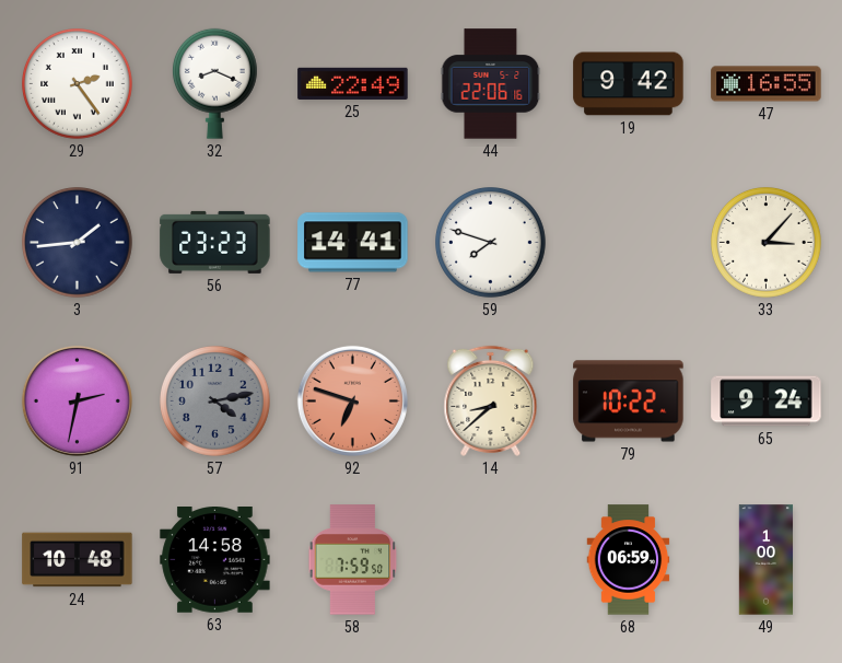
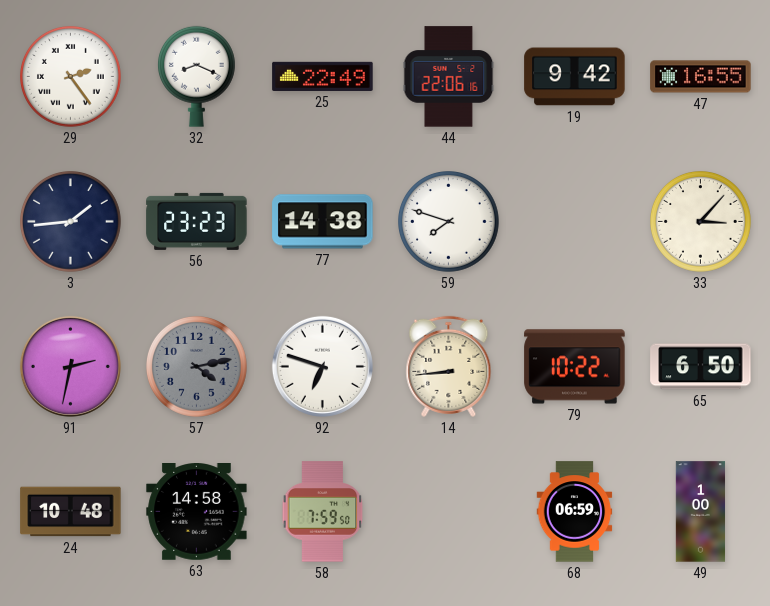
77: 14:41 -> 14:38 (323, 222)
92 dial: salmon -> white (322, 366)
14: 8:38 -> 8:44 (449, 366)
65: 9:24 -> 6:50 (701, 367)
